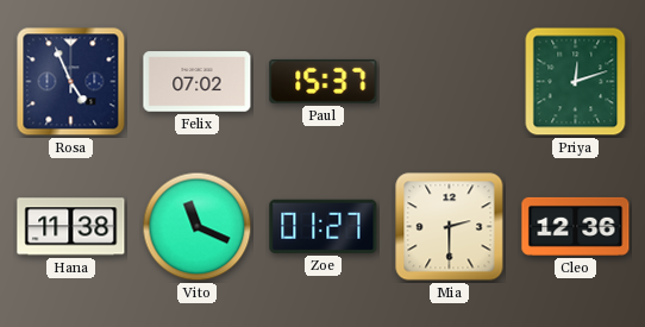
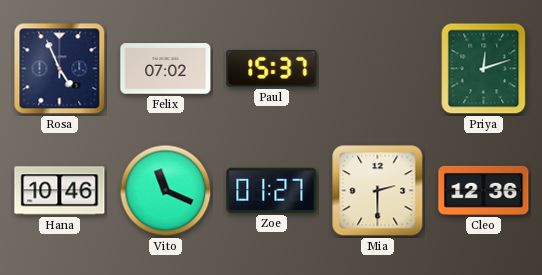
Hana: 11:38 -> 10:46 (60, 191)
